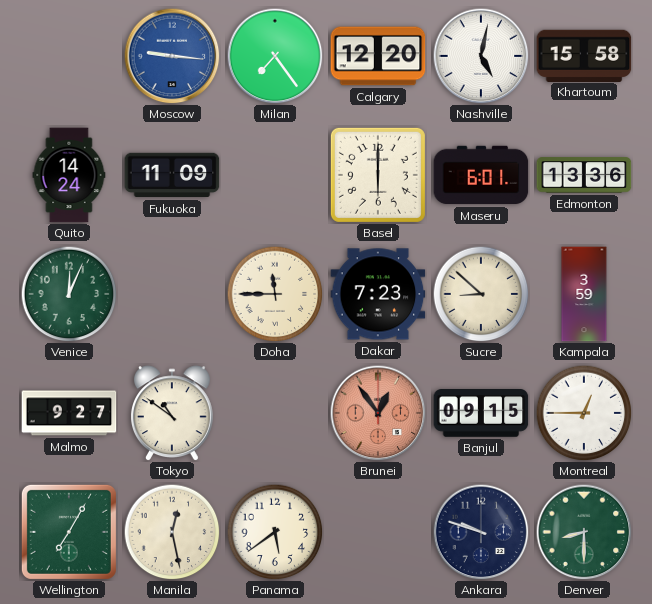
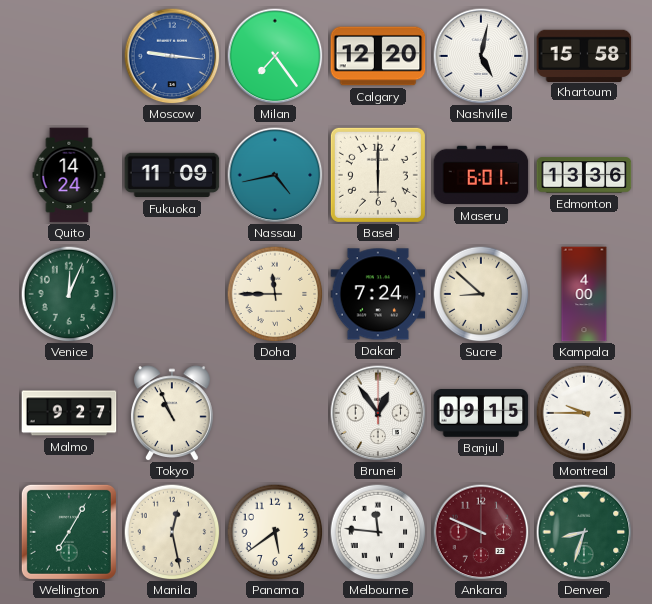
Nassau: none -> 4:43 (275, 175)
Dakar: 7:23 -> 7:24 (378, 294)
Kampala: 3:59 -> 4:00 (584, 294)
Tokyo: 10:51 -> 10:56 (172, 413)
Brunei dial: salmon -> white (378, 413)
Montreal: 12:45 -> 9:45 (584, 413)
Melbourne: none -> 11:46 (378, 532)
Ankara: 9:48 -> 9:49 (481, 532)
Ankara dial: navy -> burgundy (481, 532)
Denver: 8:30 -> 8:33 (584, 532)
